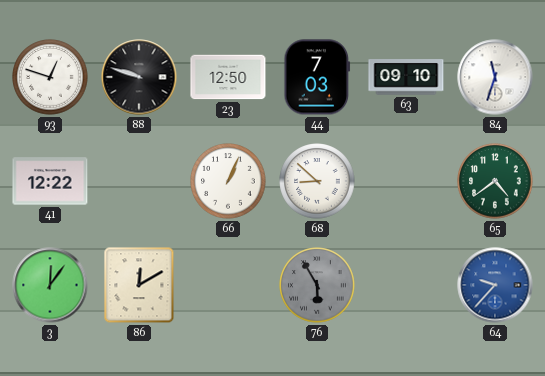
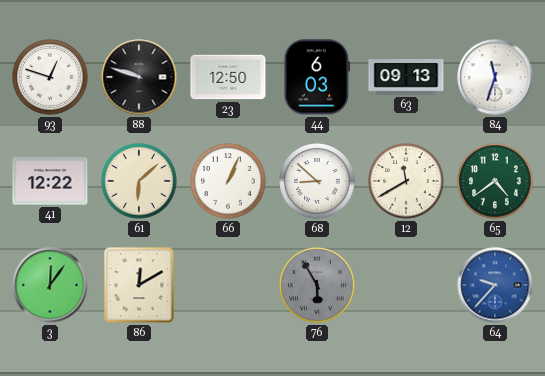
44: 7:03 -> 6:03 (317, 77)
63: 09:10 -> 09:13 (406, 77)
61: none -> 6:08 (139, 181)
12: none -> 11:40 (406, 181)
